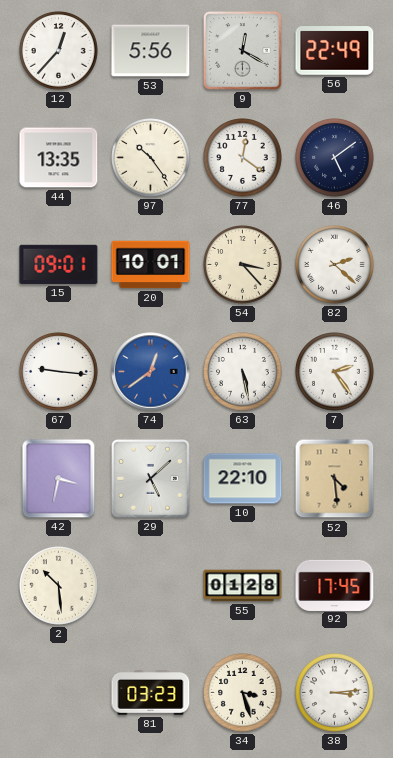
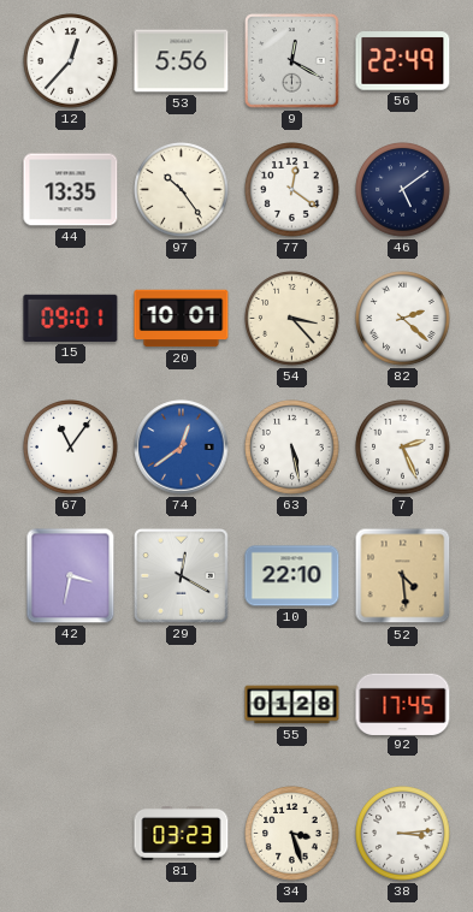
67: 9:16 -> 11:06 (71, 448)
7: 2:24 -> 2:26 (403, 448)
29: 5:08 -> 12:20 (182, 576)
2: 10:29 -> none (59, 586)
